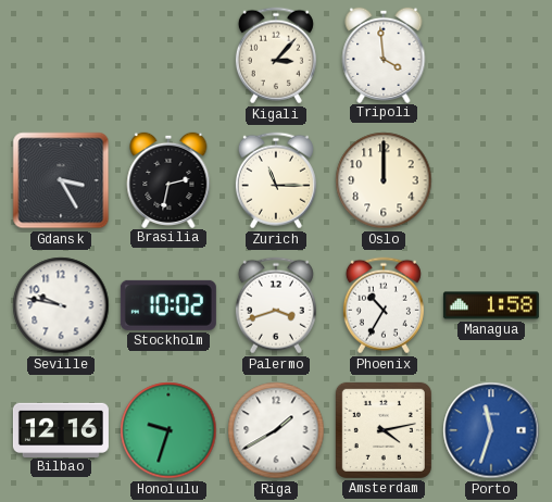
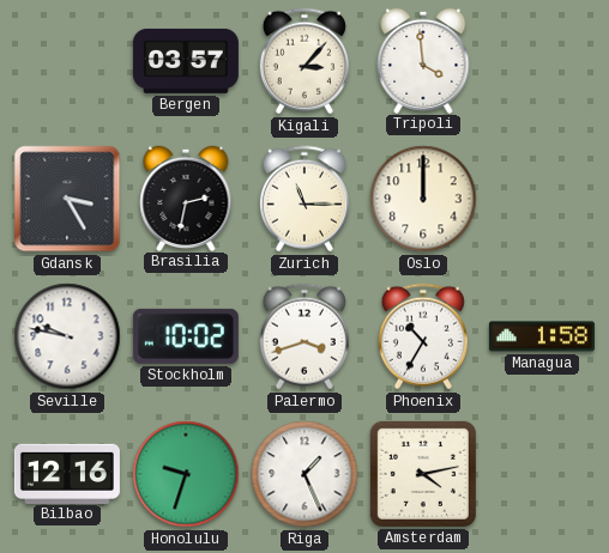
Bergen: none -> 03:57 (186, 61)
Riga: 1:40 -> 1:26 (304, 474)
Porto: 11:33 -> none (491, 430)
